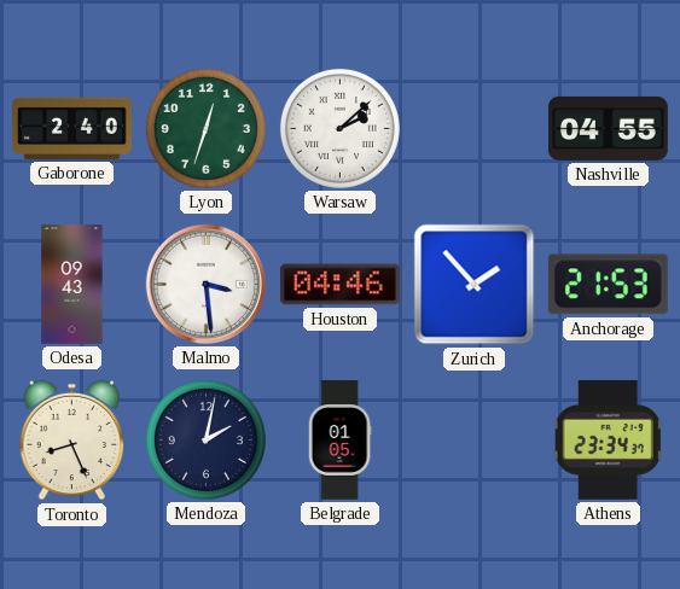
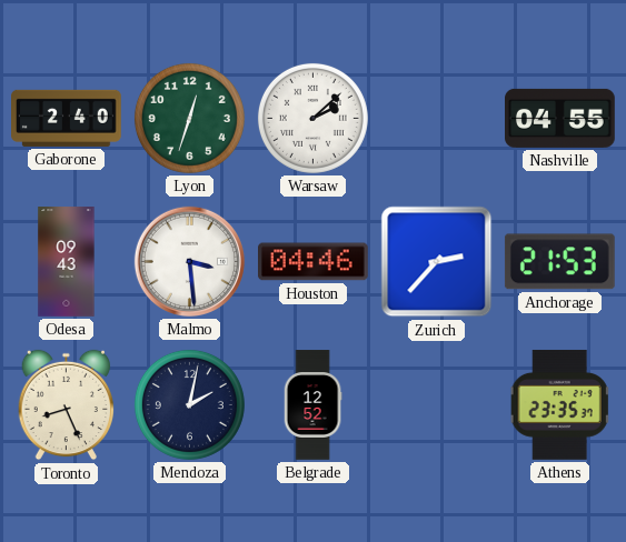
Zurich: 1:53 -> 2:37 (437, 262)
Belgrade: 01:05 -> 12:52 (312, 405)
Athens: 23:34 -> 23:35 (559, 404)
